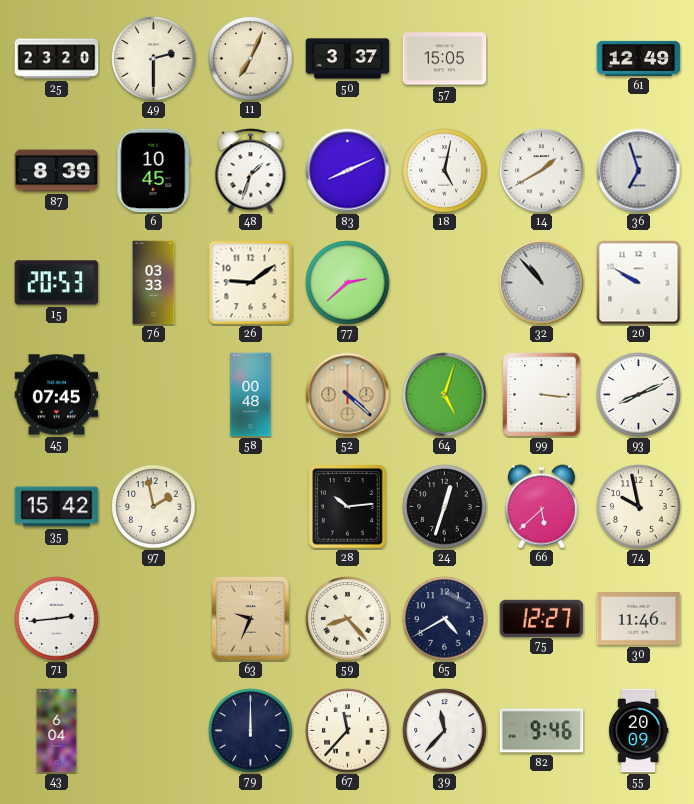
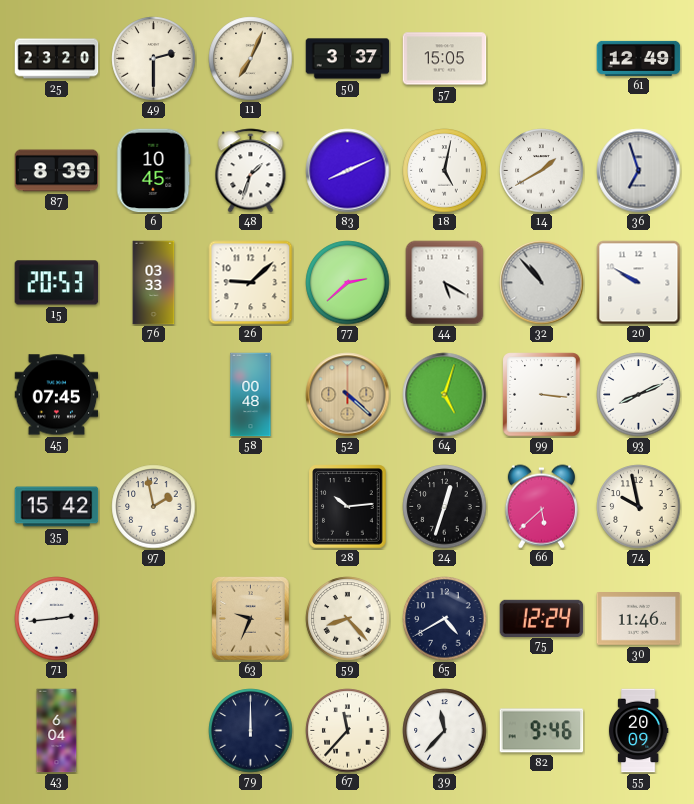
26: 9:09 -> 9:08 (251, 283)
44: none -> 5:20 (445, 283)
75: 12:27 -> 12:24 (542, 618)
